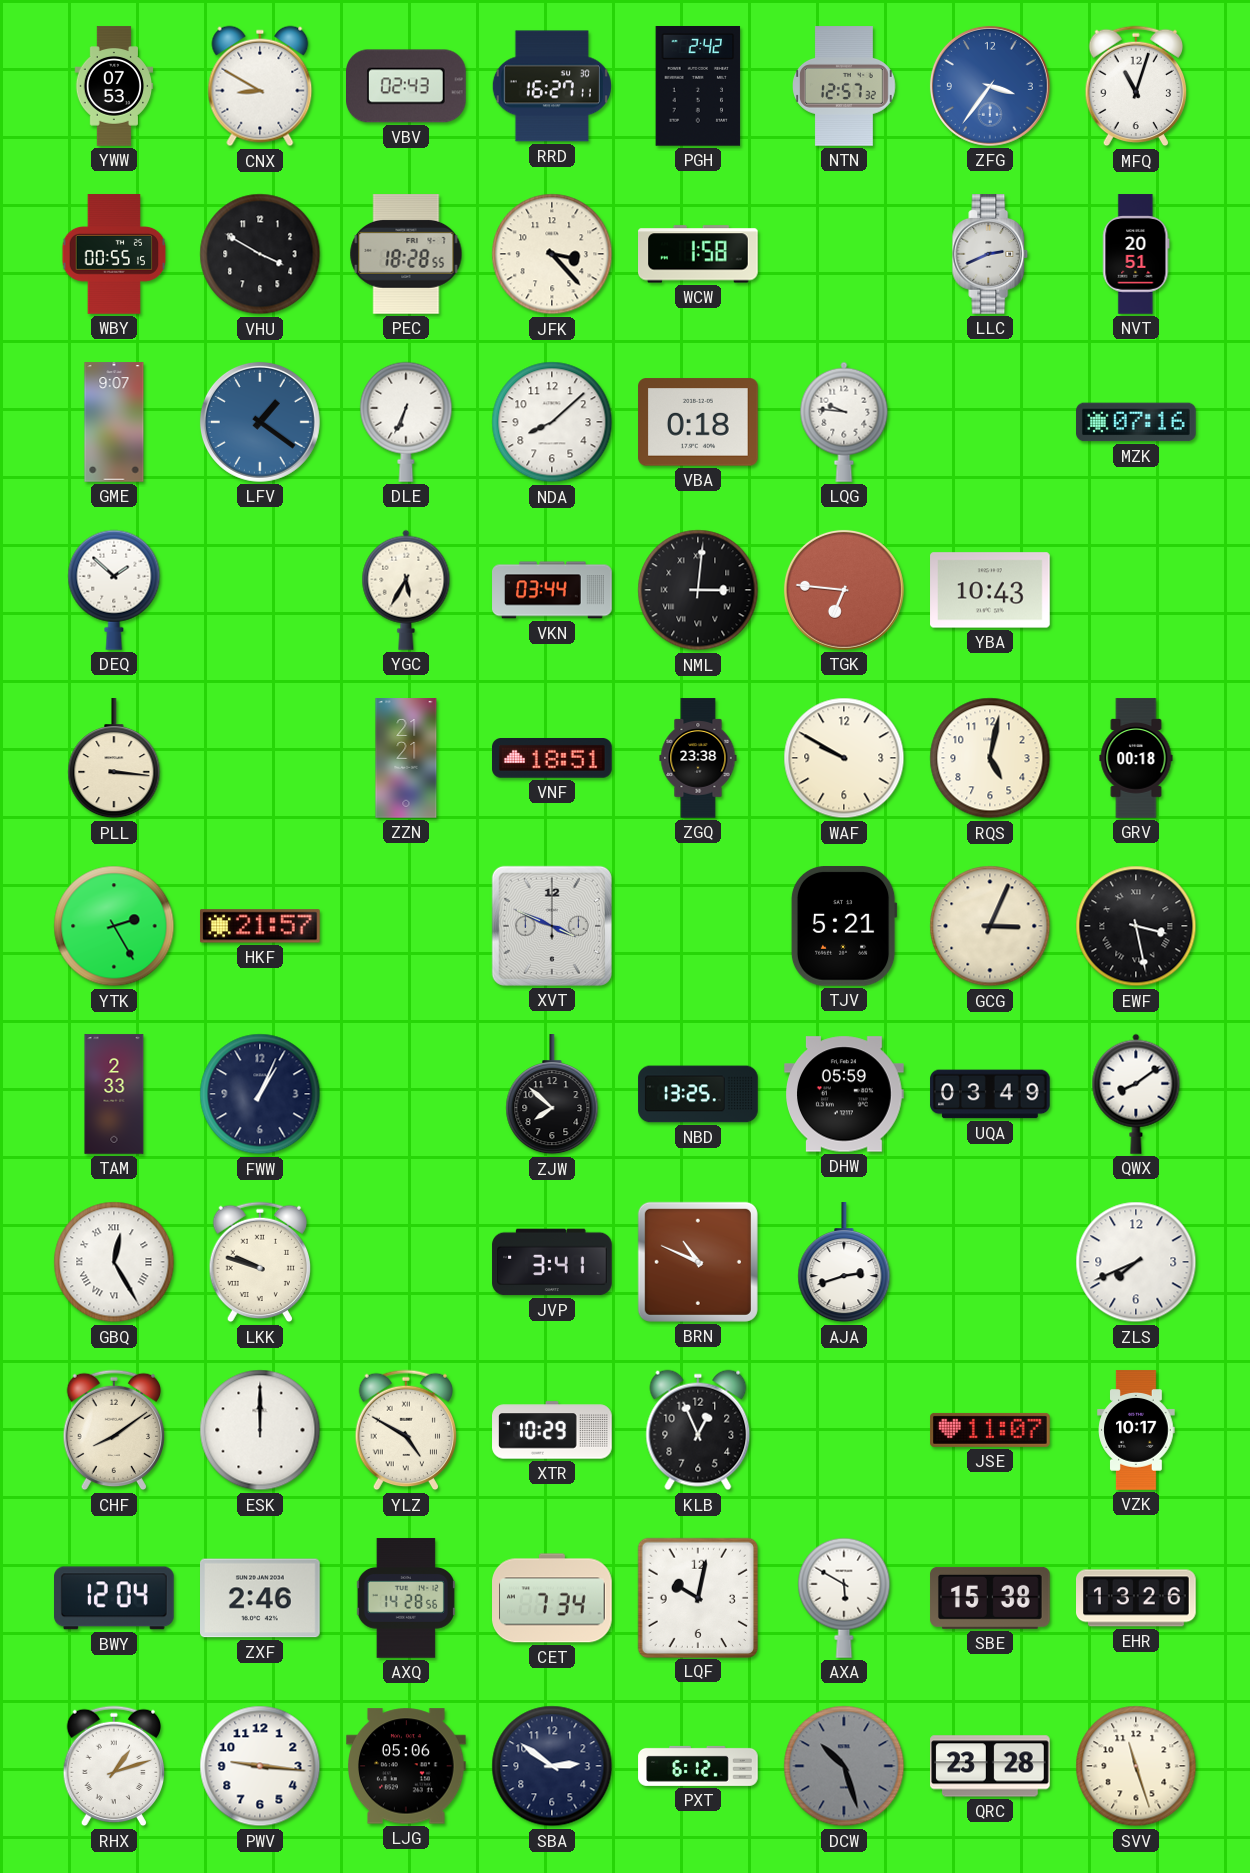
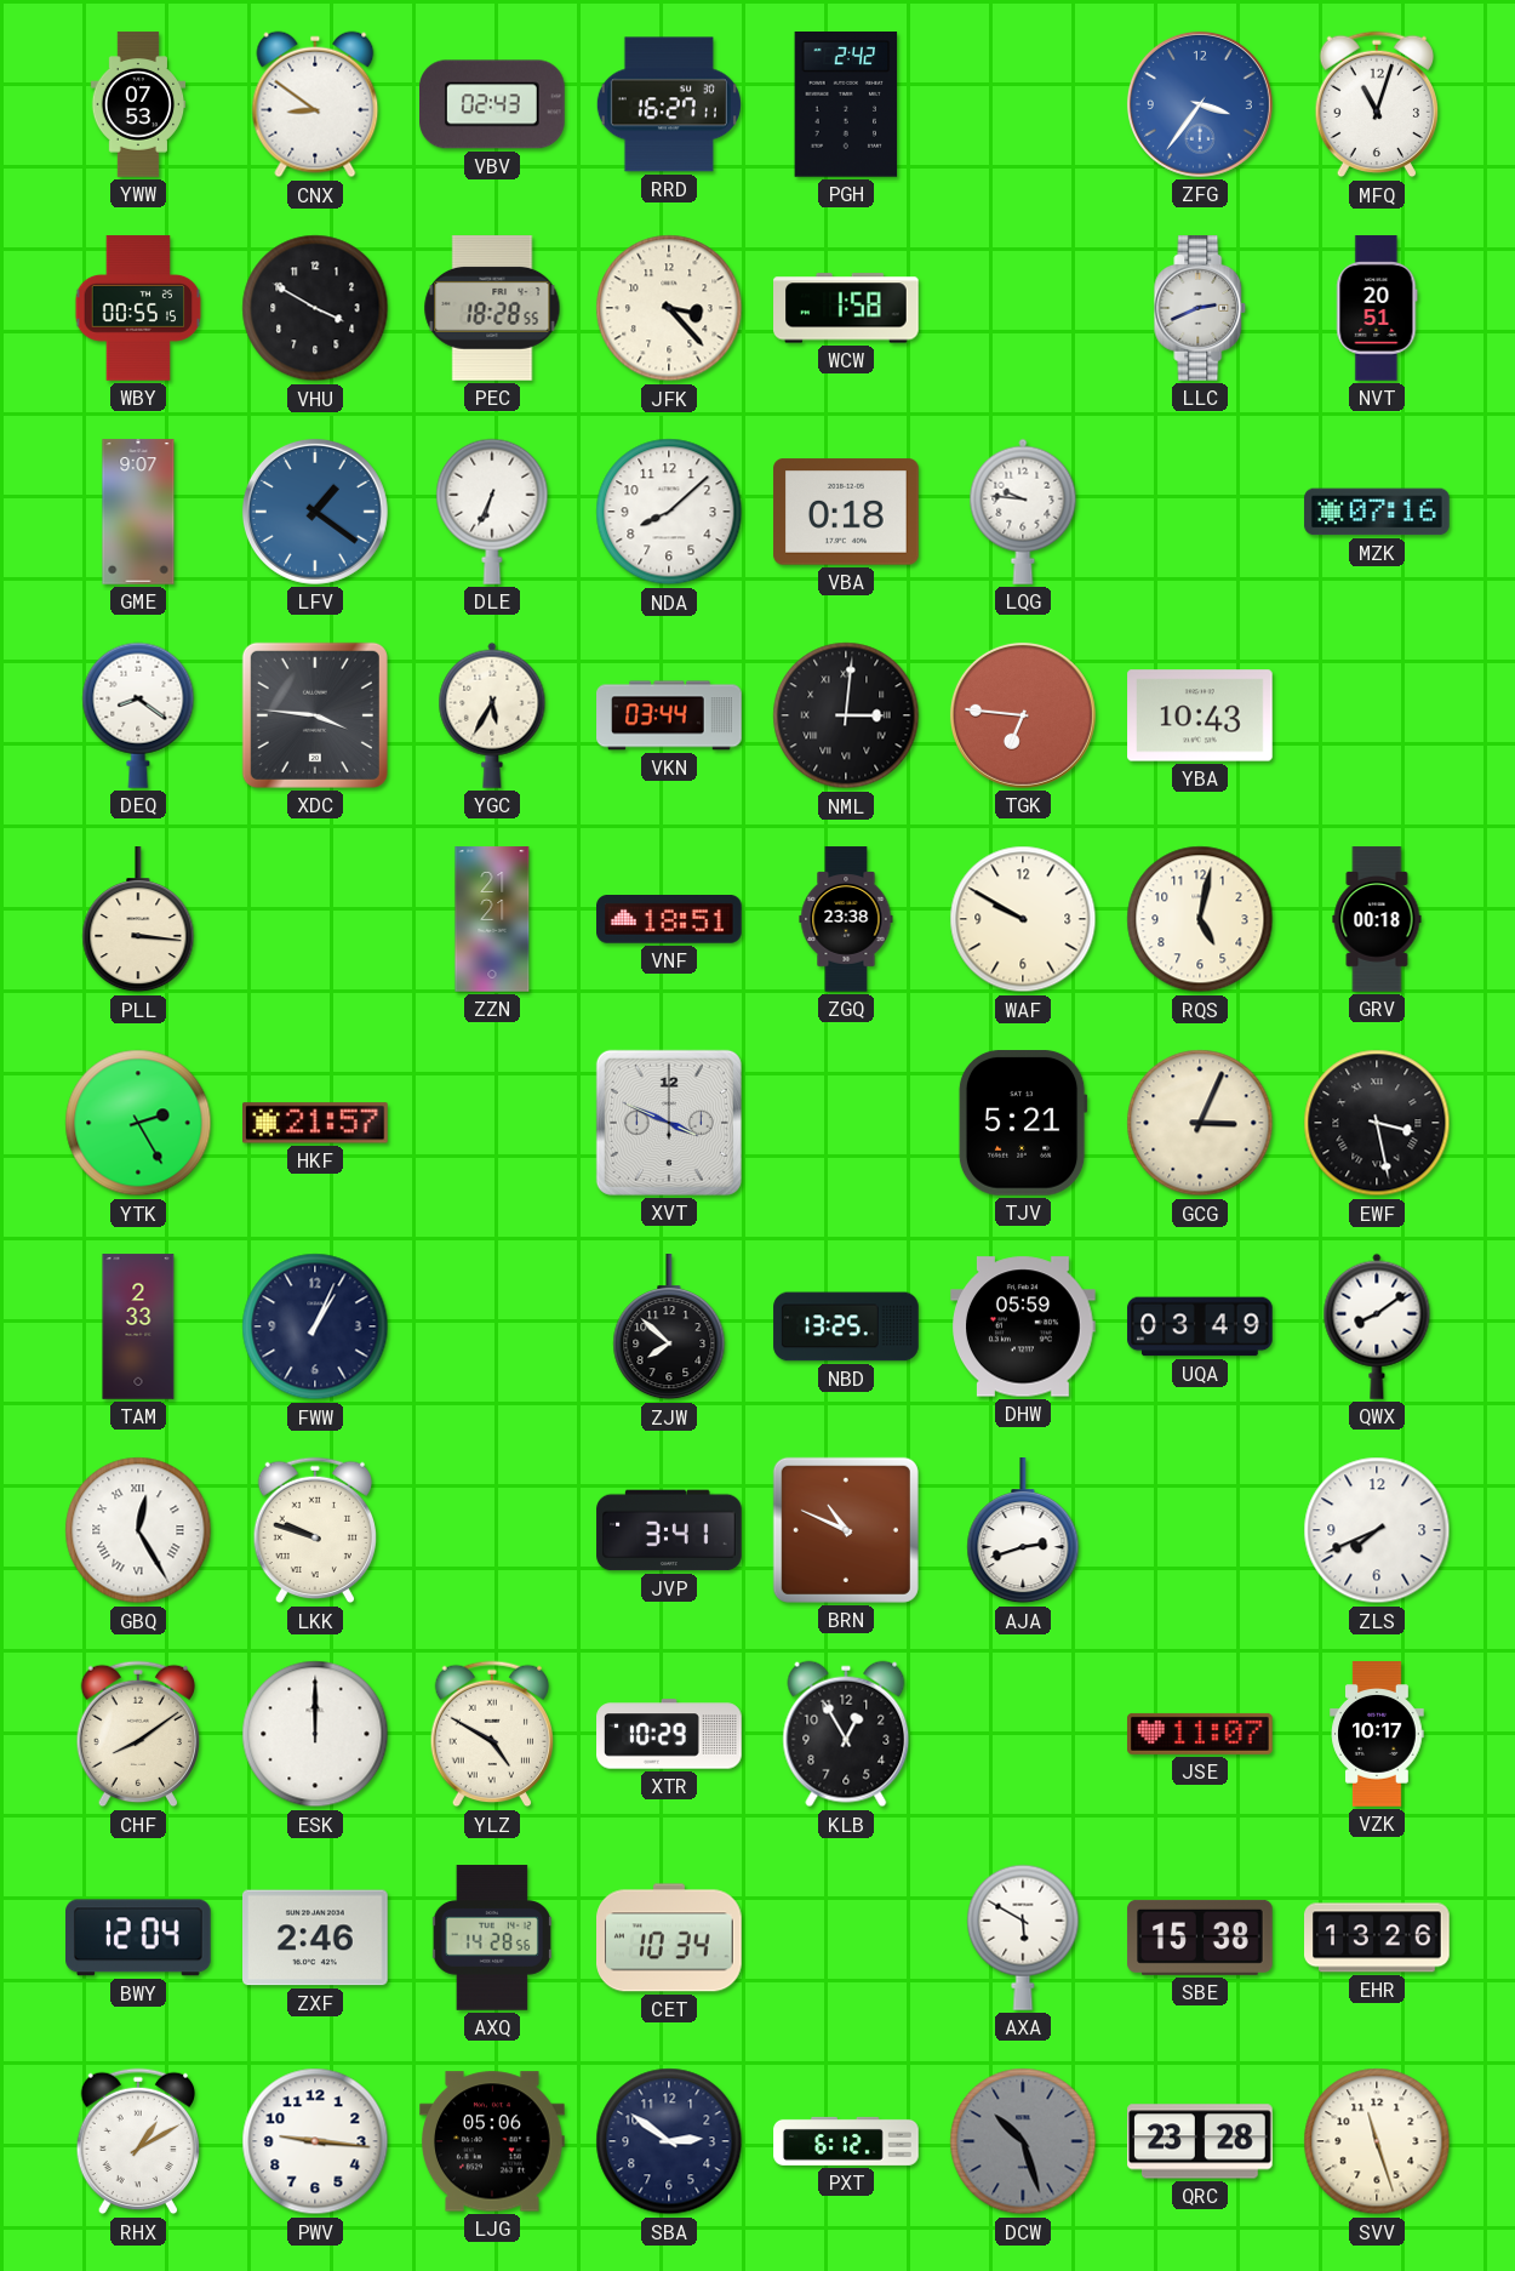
CNX: 8:50 -> 8:51 (315, 104)
NTN: 12:57 -> none (845, 86)
DEQ: 1:52 -> 8:21 (138, 715)
XDC: none -> 3:46 (315, 715)
KLB: 12:56 -> 12:55 (846, 1734)
CET: 7:34 -> 10:34 (670, 1938)
LQF: 10:02 -> none (697, 1597)
RHX: 1:12 -> 1:10 (137, 2141)
